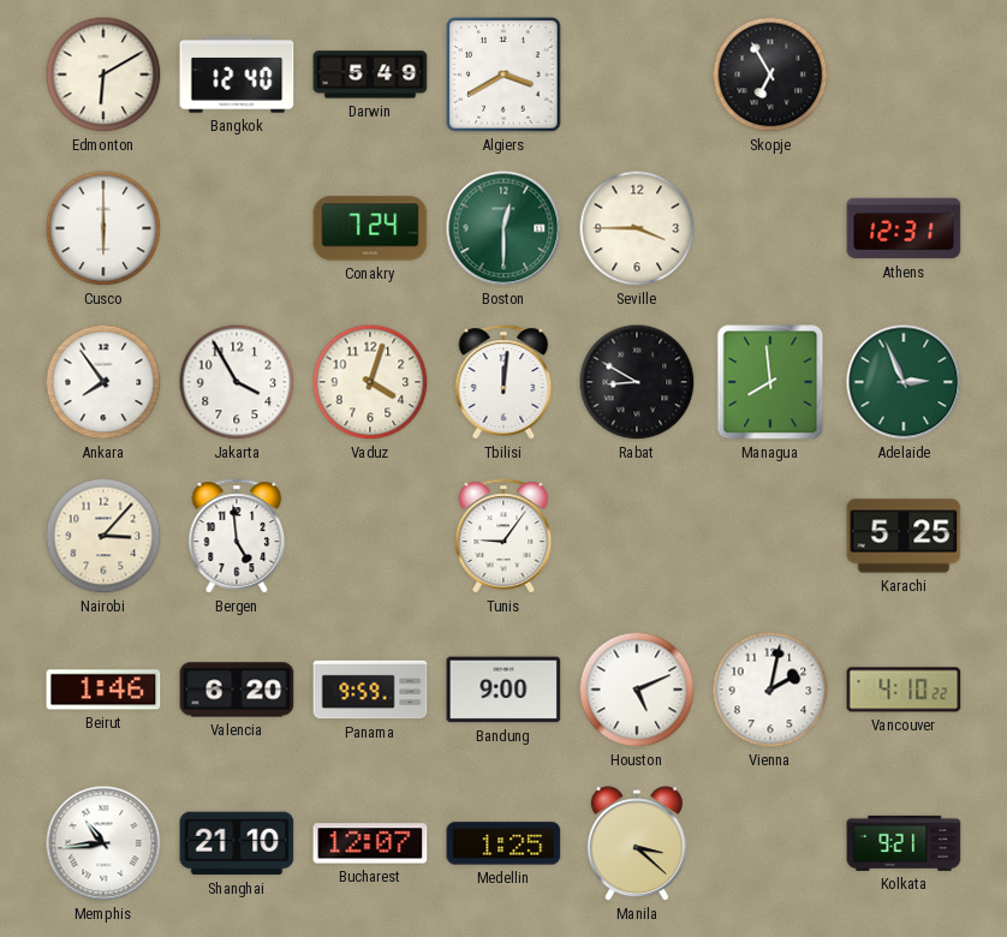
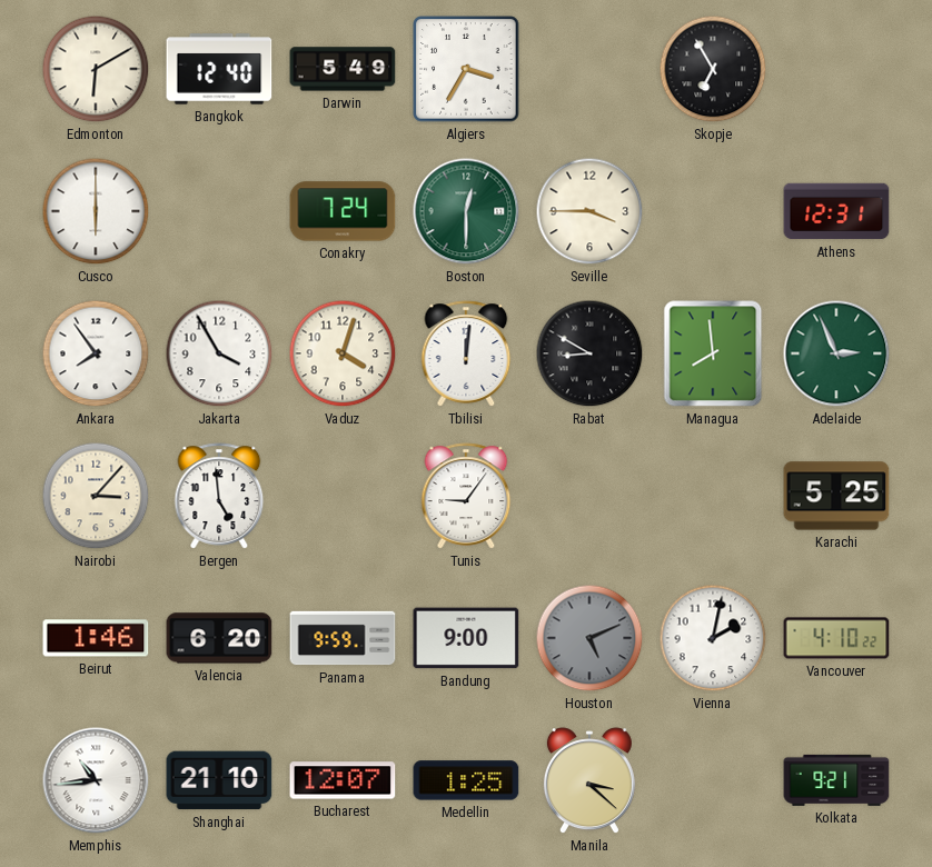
Algiers: 3:40 -> 3:35 (466, 69)
Houston dial: white -> grey (589, 638)
